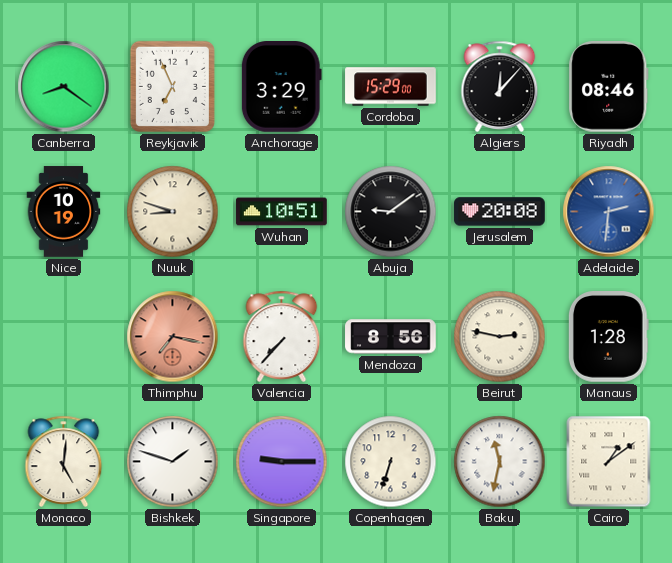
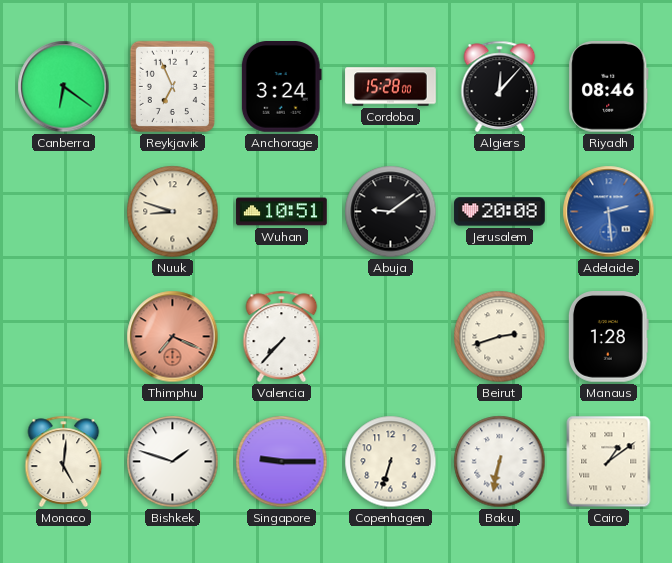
Canberra: 8:21 -> 6:21 (64, 87)
Anchorage: 3:29 -> 3:24 (281, 87)
Cordoba: 15:29 -> 15:28 (391, 87)
Nice: 10:19 -> none (64, 212)
Adelaide: 2:31 -> 2:29 (609, 212)
Thimphu: 7:17 -> 7:19 (173, 337)
Mendoza: 8:56 -> none (391, 337)
Beirut: 2:47 -> 2:42 (500, 337)
Baku: 11:32 -> 6:32 (500, 462)
